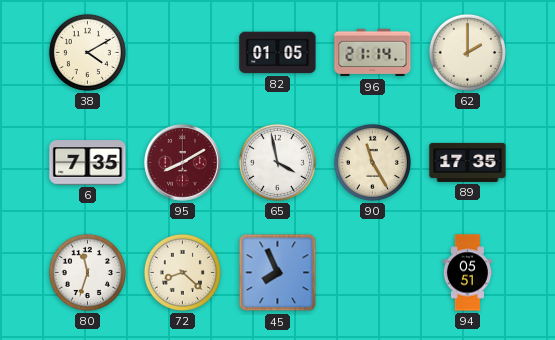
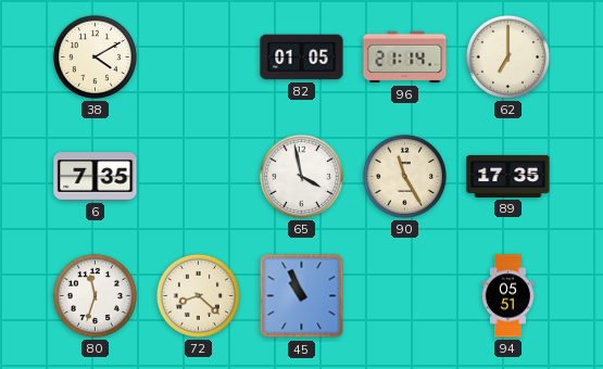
62: 2:00 -> 7:00 (507, 56)
95: 8:10 -> none (183, 163)
45: 7:56 -> 10:56 (302, 296)
